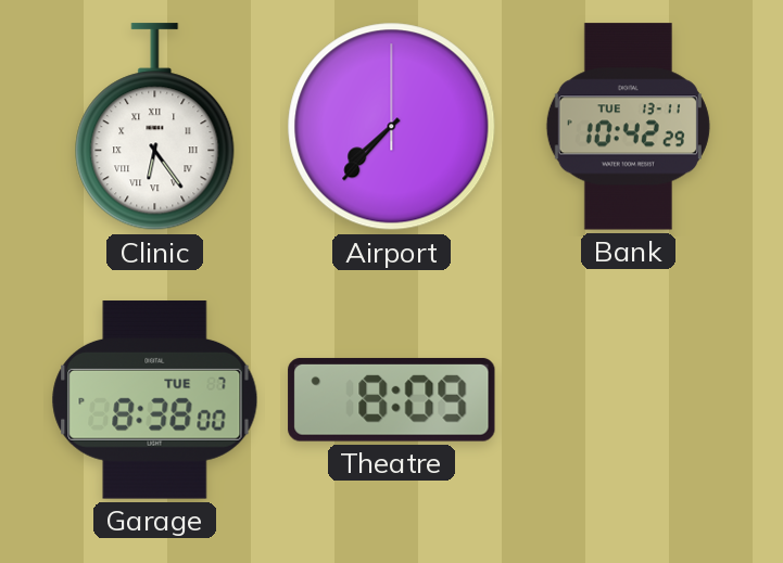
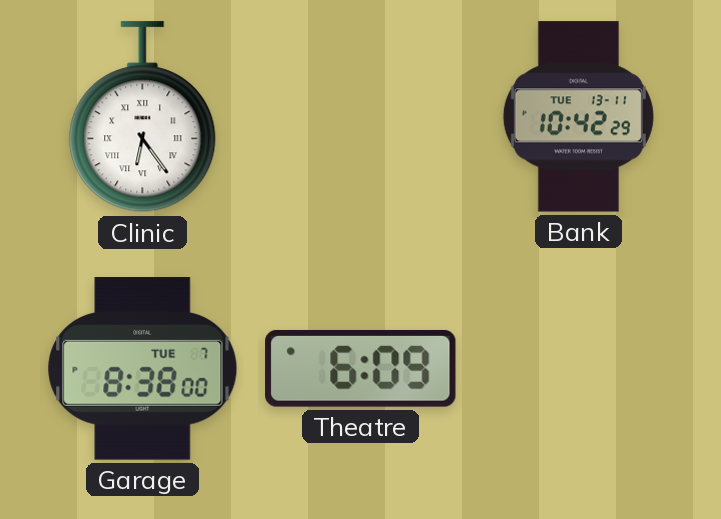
Airport: 7:37 -> none (392, 127)
Theatre: 8:09 -> 6:09 (361, 368)
